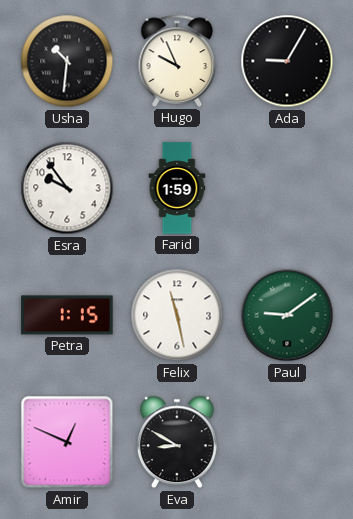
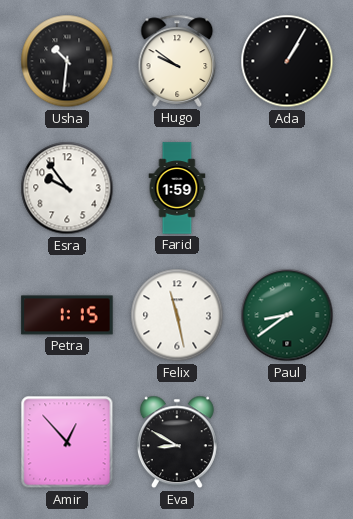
Hugo: 9:56 -> 9:51 (177, 61)
Ada: 9:05 -> 1:05 (287, 61)
Paul: 9:09 -> 8:39 (287, 315)
Amir: 12:49 -> 12:53 (67, 442)
